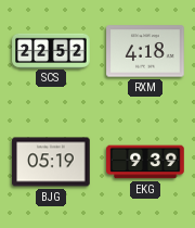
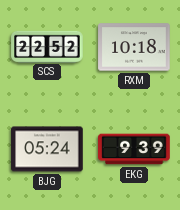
RXM: 4:18 -> 10:18 (134, 47)
BJG: 05:19 -> 05:24 (47, 149)
